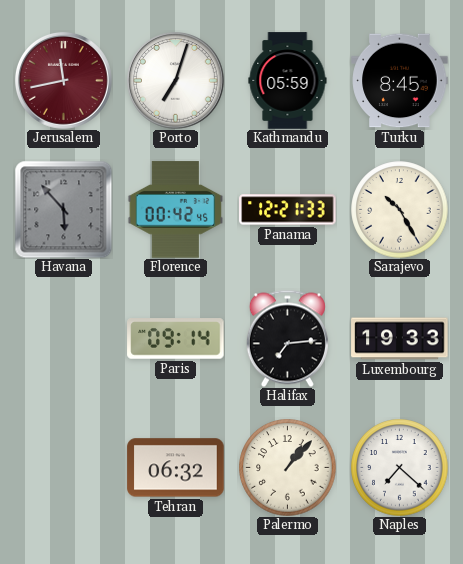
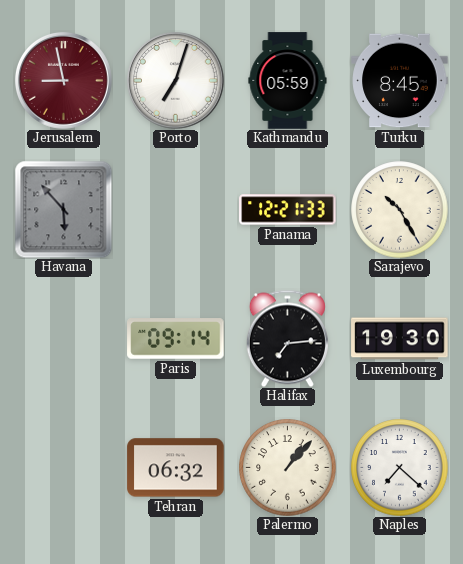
Jerusalem: 11:43 -> 8:58 (63, 80)
Florence: 00:42 -> none (176, 210)
Luxembourg: 19:33 -> 19:30 (400, 339)
